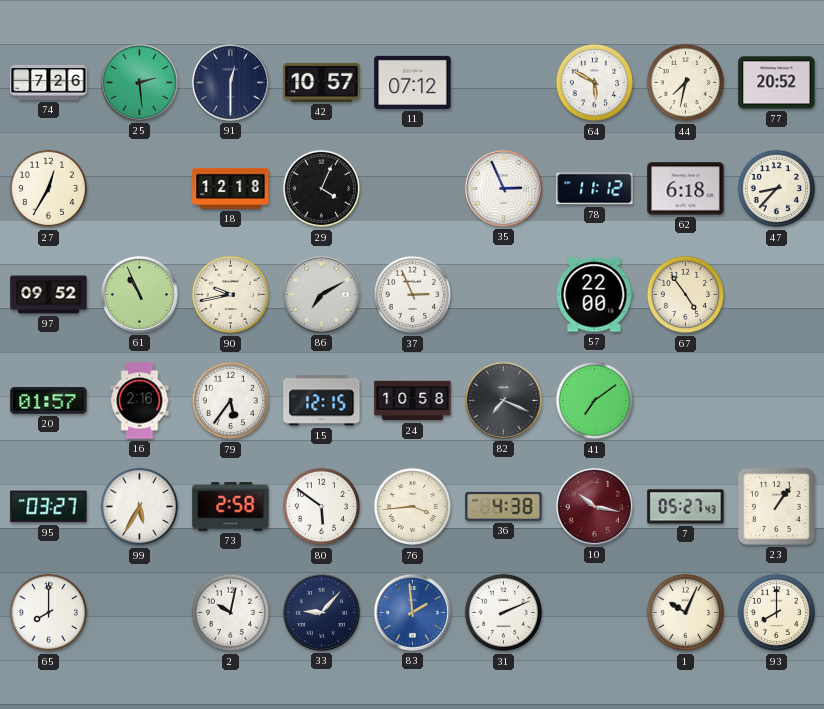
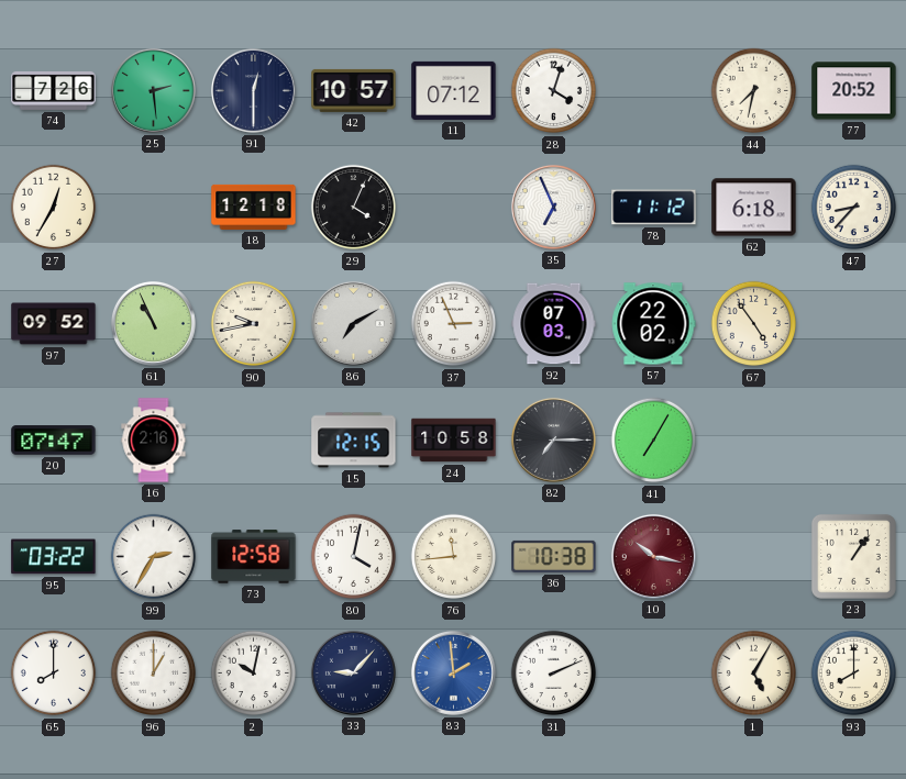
28: none -> 4:03 (554, 91)
64: 5:50 -> none (595, 83)
35: 2:56 -> 6:56 (553, 207)
92: none -> 07:03 (554, 324)
57: 22:00 -> 22:02 (653, 324)
20: 01:57 -> 07:47 (54, 441)
79: 5:36 -> none (231, 401)
82: 7:19 -> 7:15 (553, 439)
41: 7:09 -> 7:05 (654, 441)
95: 03:27 -> 03:22 (54, 557)
99: 5:35 -> 2:35 (154, 557)
73: 2:58 -> 12:58 (254, 557)
80: 5:51 -> 4:02 (354, 557)
76: 3:44 -> 11:44 (454, 557)
36: 4:38 -> 10:38 (554, 556)
7: 05:27 -> none (686, 507)
96: none -> 1:00 (154, 674)
1: 10:04 -> 5:05 (754, 674)
